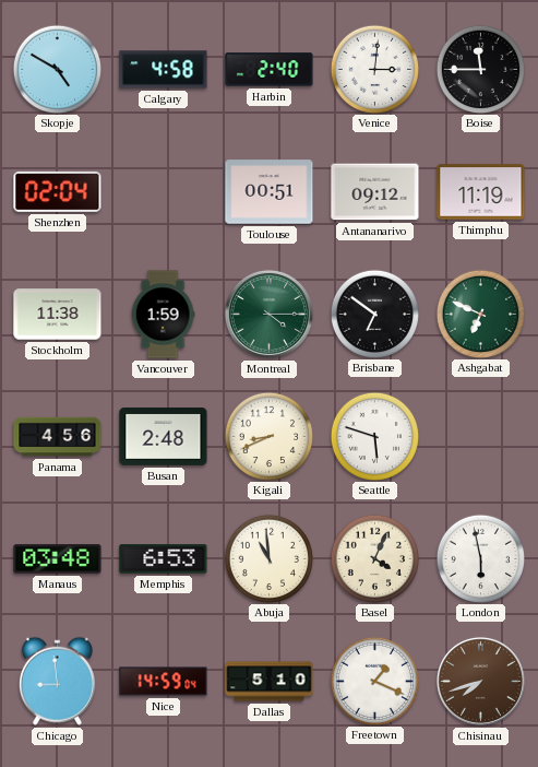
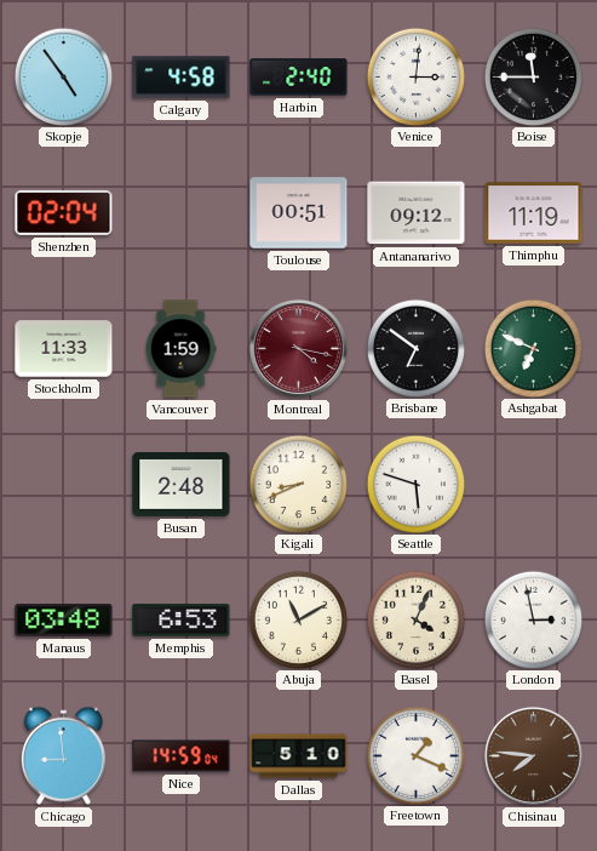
Skopje: 4:50 -> 4:54 (63, 76)
Stockholm: 11:38 -> 11:33 (64, 349)
Montreal: 4:15 -> 4:17 (298, 348)
Montreal dial: green -> burgundy (298, 348)
Panama: 4:56 -> none (58, 437)
Abuja: 10:59 -> 11:10 (298, 619)
London: 5:58 -> 2:58 (533, 619)
Chisinau: 7:42 -> 7:46 (533, 755)
